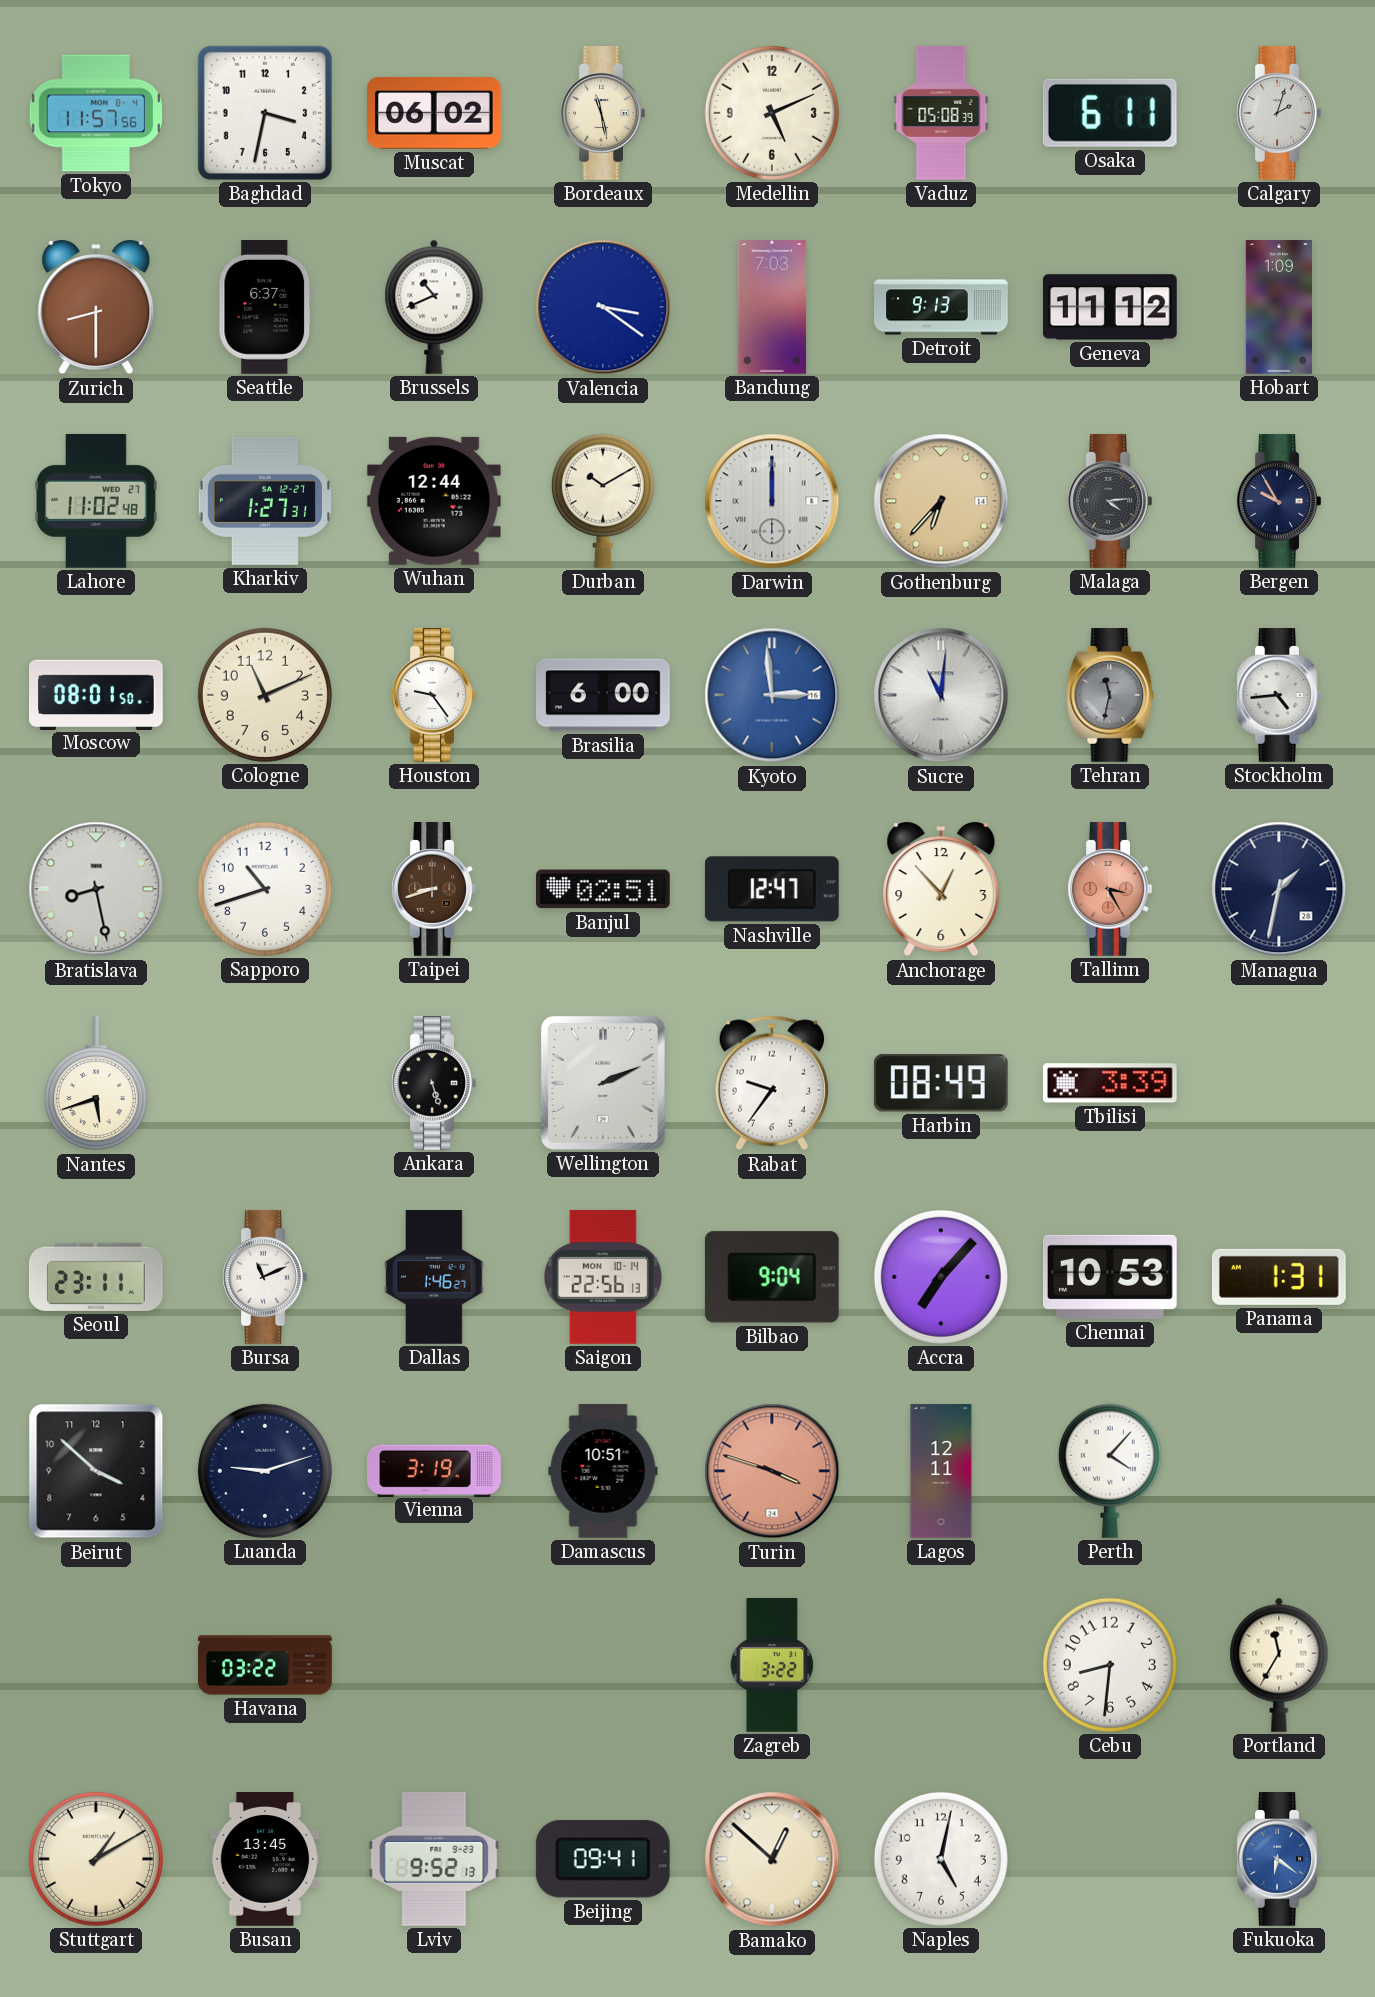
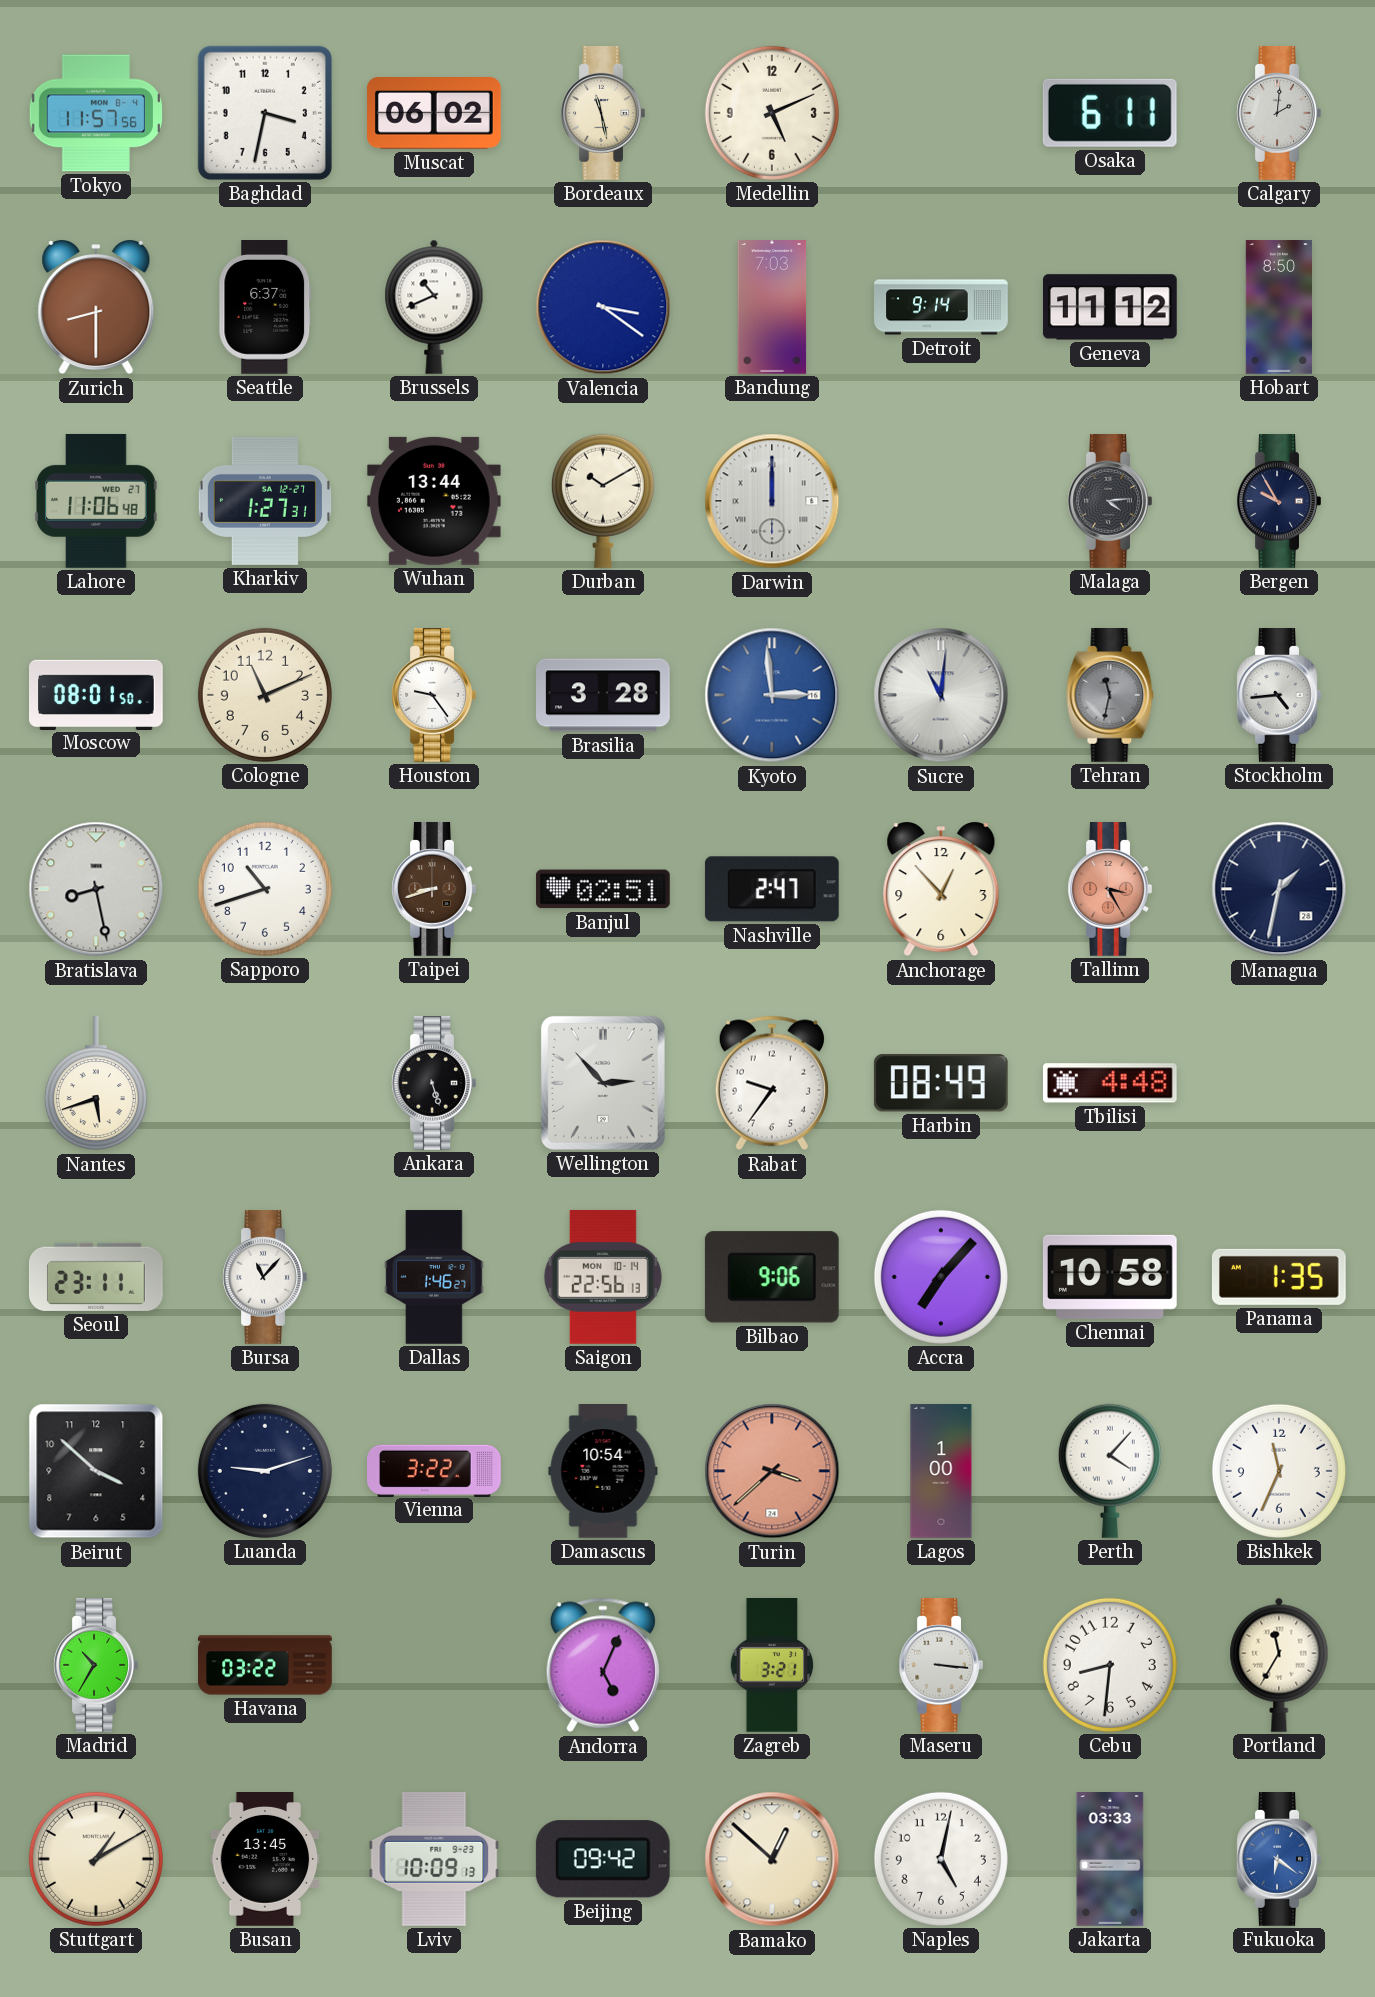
Vaduz: 05:08 -> none (941, 114)
Calgary: 2:03 -> 2:01 (1279, 114)
Detroit: 9:13 -> 9:14 (941, 307)
Hobart: 1:09 -> 8:50 (1278, 307)
Lahore: 11:02 -> 11:06 (97, 501)
Wuhan: 12:44 -> 13:44 (434, 501)
Gothenburg: 6:37 -> none (941, 501)
Brasilia: 6:00 -> 3:28 (604, 695)
Nashville: 12:47 -> 2:47 (772, 889)
Wellington: 2:11 -> 2:53 (603, 1083)
Tbilisi: 3:39 -> 4:48 (1110, 1083)
Bursa: 11:11 -> 11:07 (265, 1278)
Bilbao: 9:04 -> 9:06 (772, 1277)
Chennai: 10:53 -> 10:58 (1110, 1277)
Panama: 1:31 -> 1:35 (1279, 1277)
Vienna: 3:19 -> 3:22 (435, 1470)
Damascus: 10:51 -> 10:54 (603, 1472)
Turin: 3:48 -> 3:38 (772, 1471)
Lagos: 12:11 -> 1:00 (941, 1471)
Bishkek: none -> 11:34 (1279, 1471)
Madrid: none -> 10:35 (96, 1666)
Andorra: none -> 5:04 (603, 1665)
Zagreb: 3:22 -> 3:21 (772, 1666)
Maseru: none -> 3:16 (941, 1666)
Lviv: 9:52 -> 10:09 (434, 1859)
Beijing: 09:41 -> 09:42 (603, 1859)
Jakarta: none -> 03:33 (1110, 1859)
